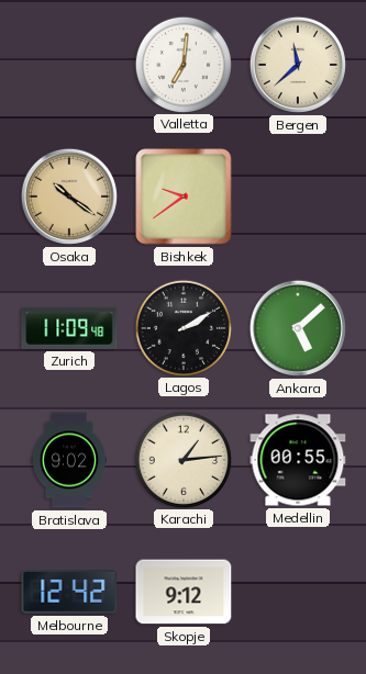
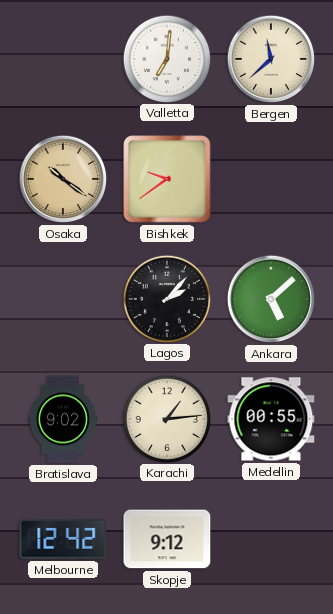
Zurich: 11:09 -> none (69, 328)
Lagos: 2:10 -> 2:07 (166, 298)
